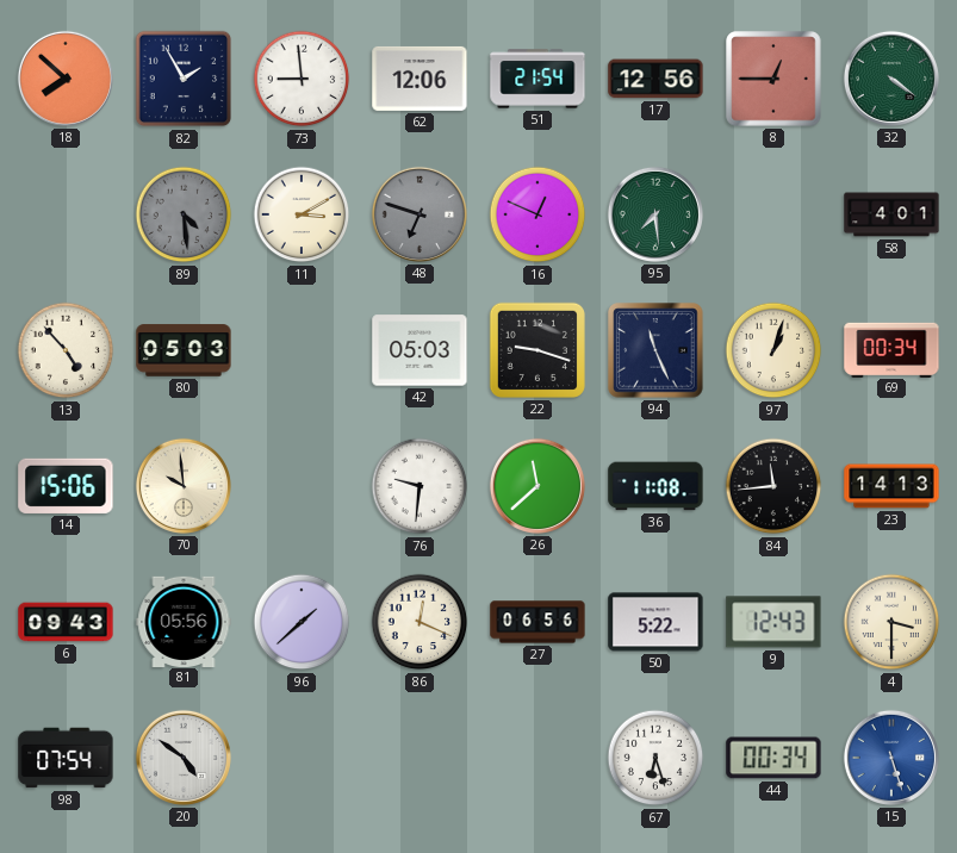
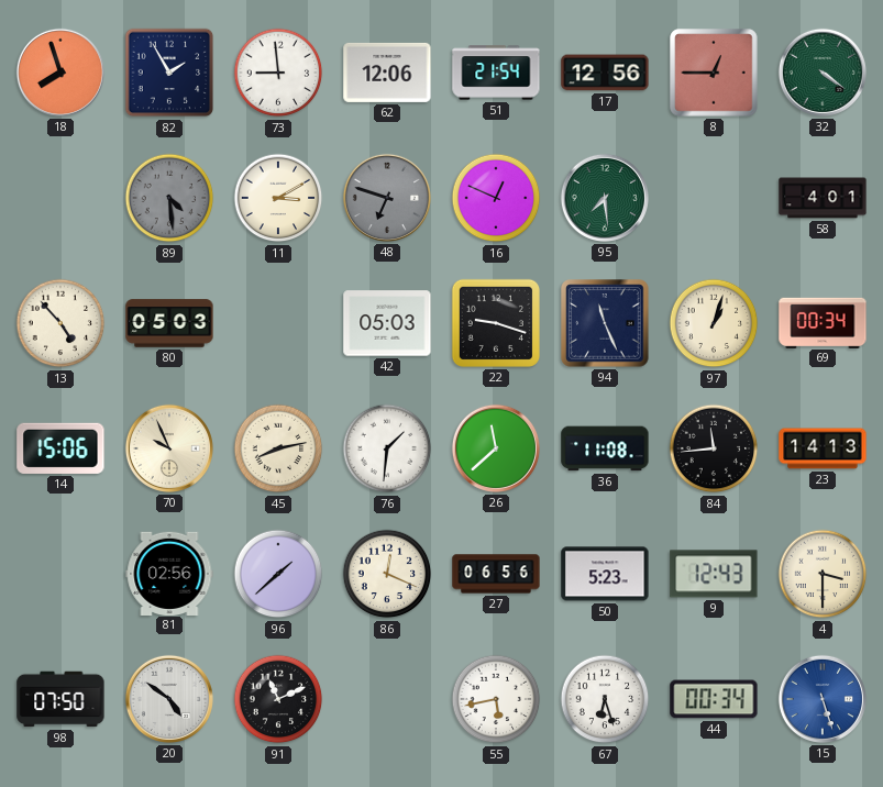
18: 7:52 -> 7:57 (60, 73)
70: 9:59 -> 9:56 (169, 448)
45: none -> 8:13 (278, 448)
76: 9:31 -> 1:31 (387, 448)
6: 09:43 -> none (66, 622)
81: 05:56 -> 02:56 (169, 573)
50: 5:22 -> 5:23 (605, 574)
98: 07:54 -> 07:50 (60, 699)
91: none -> 11:11 (278, 699)
55: none -> 5:43 (496, 699)
